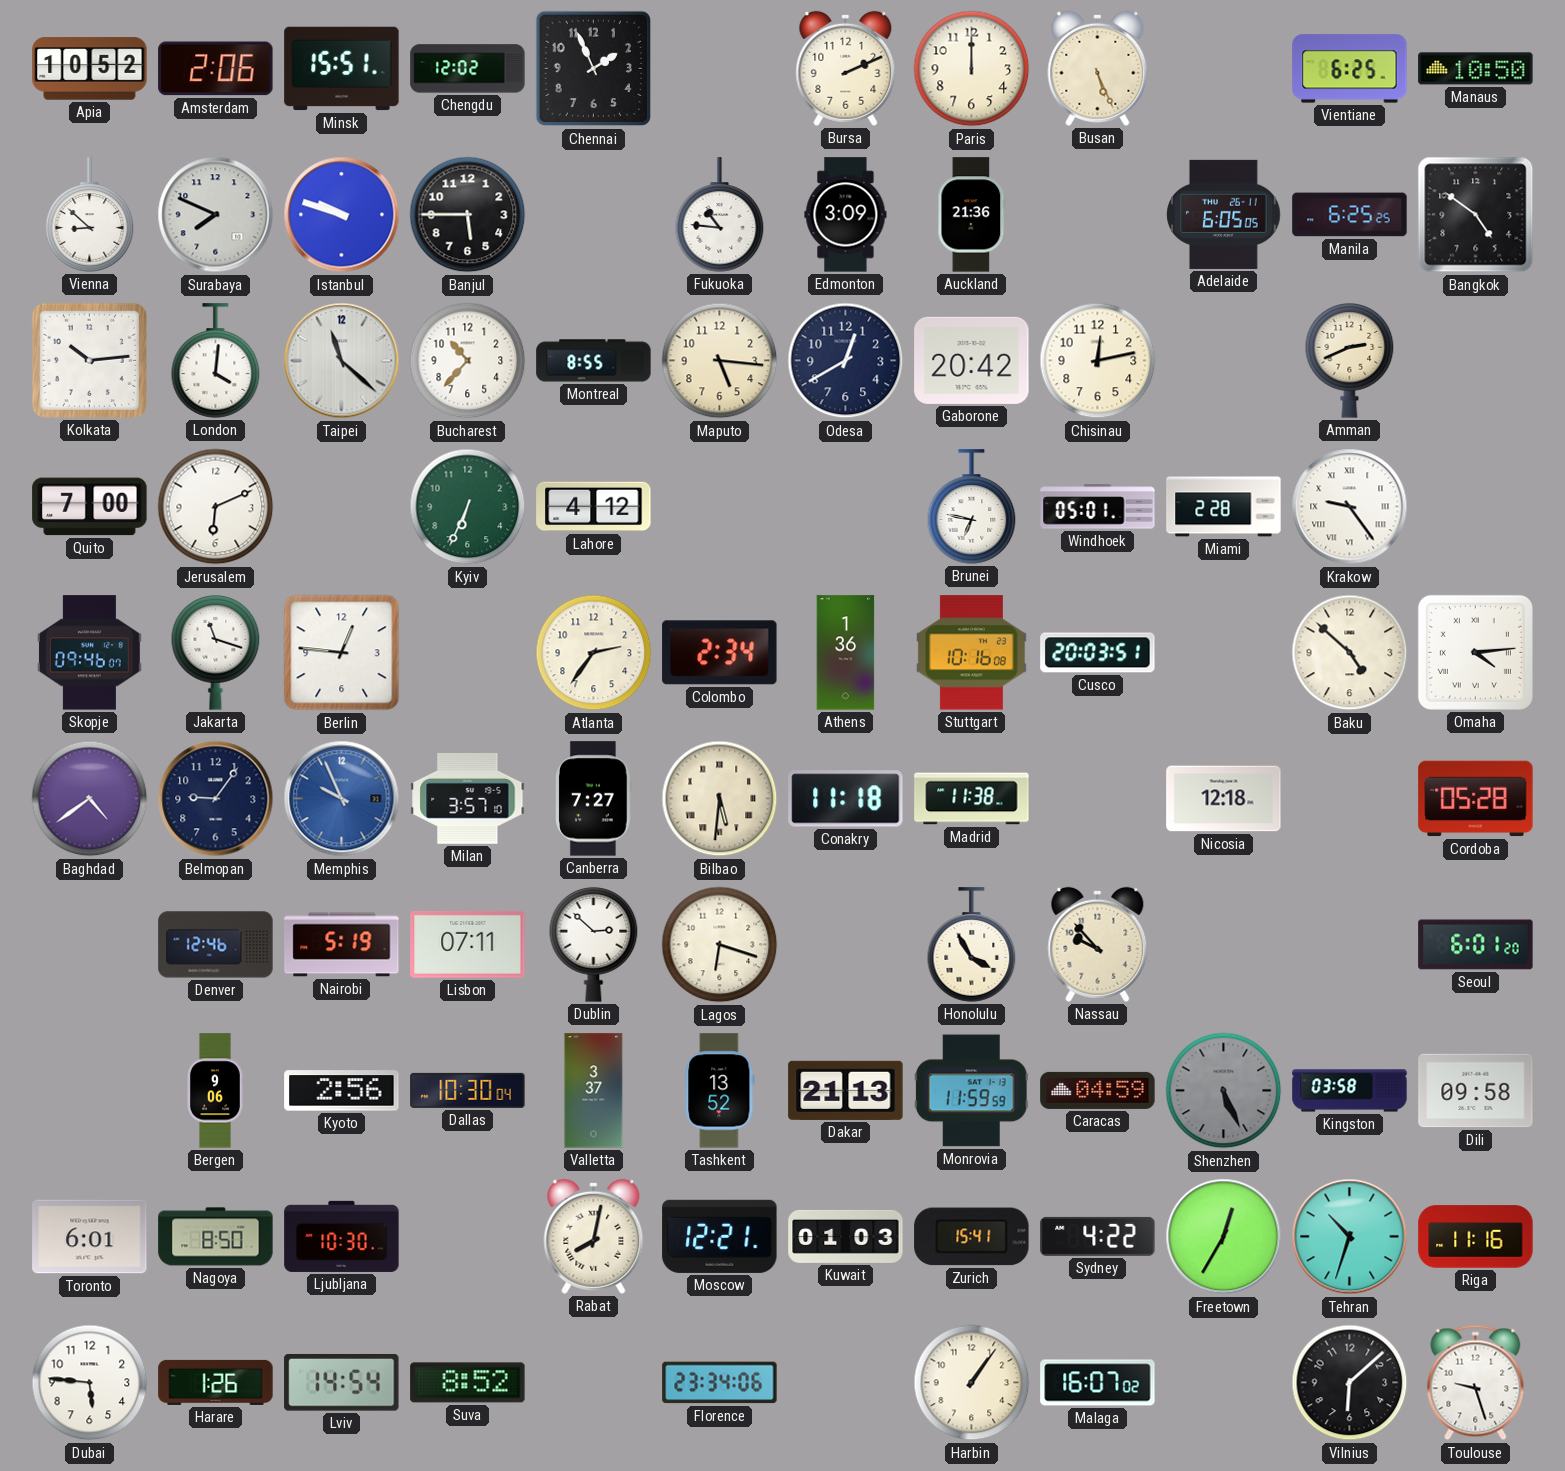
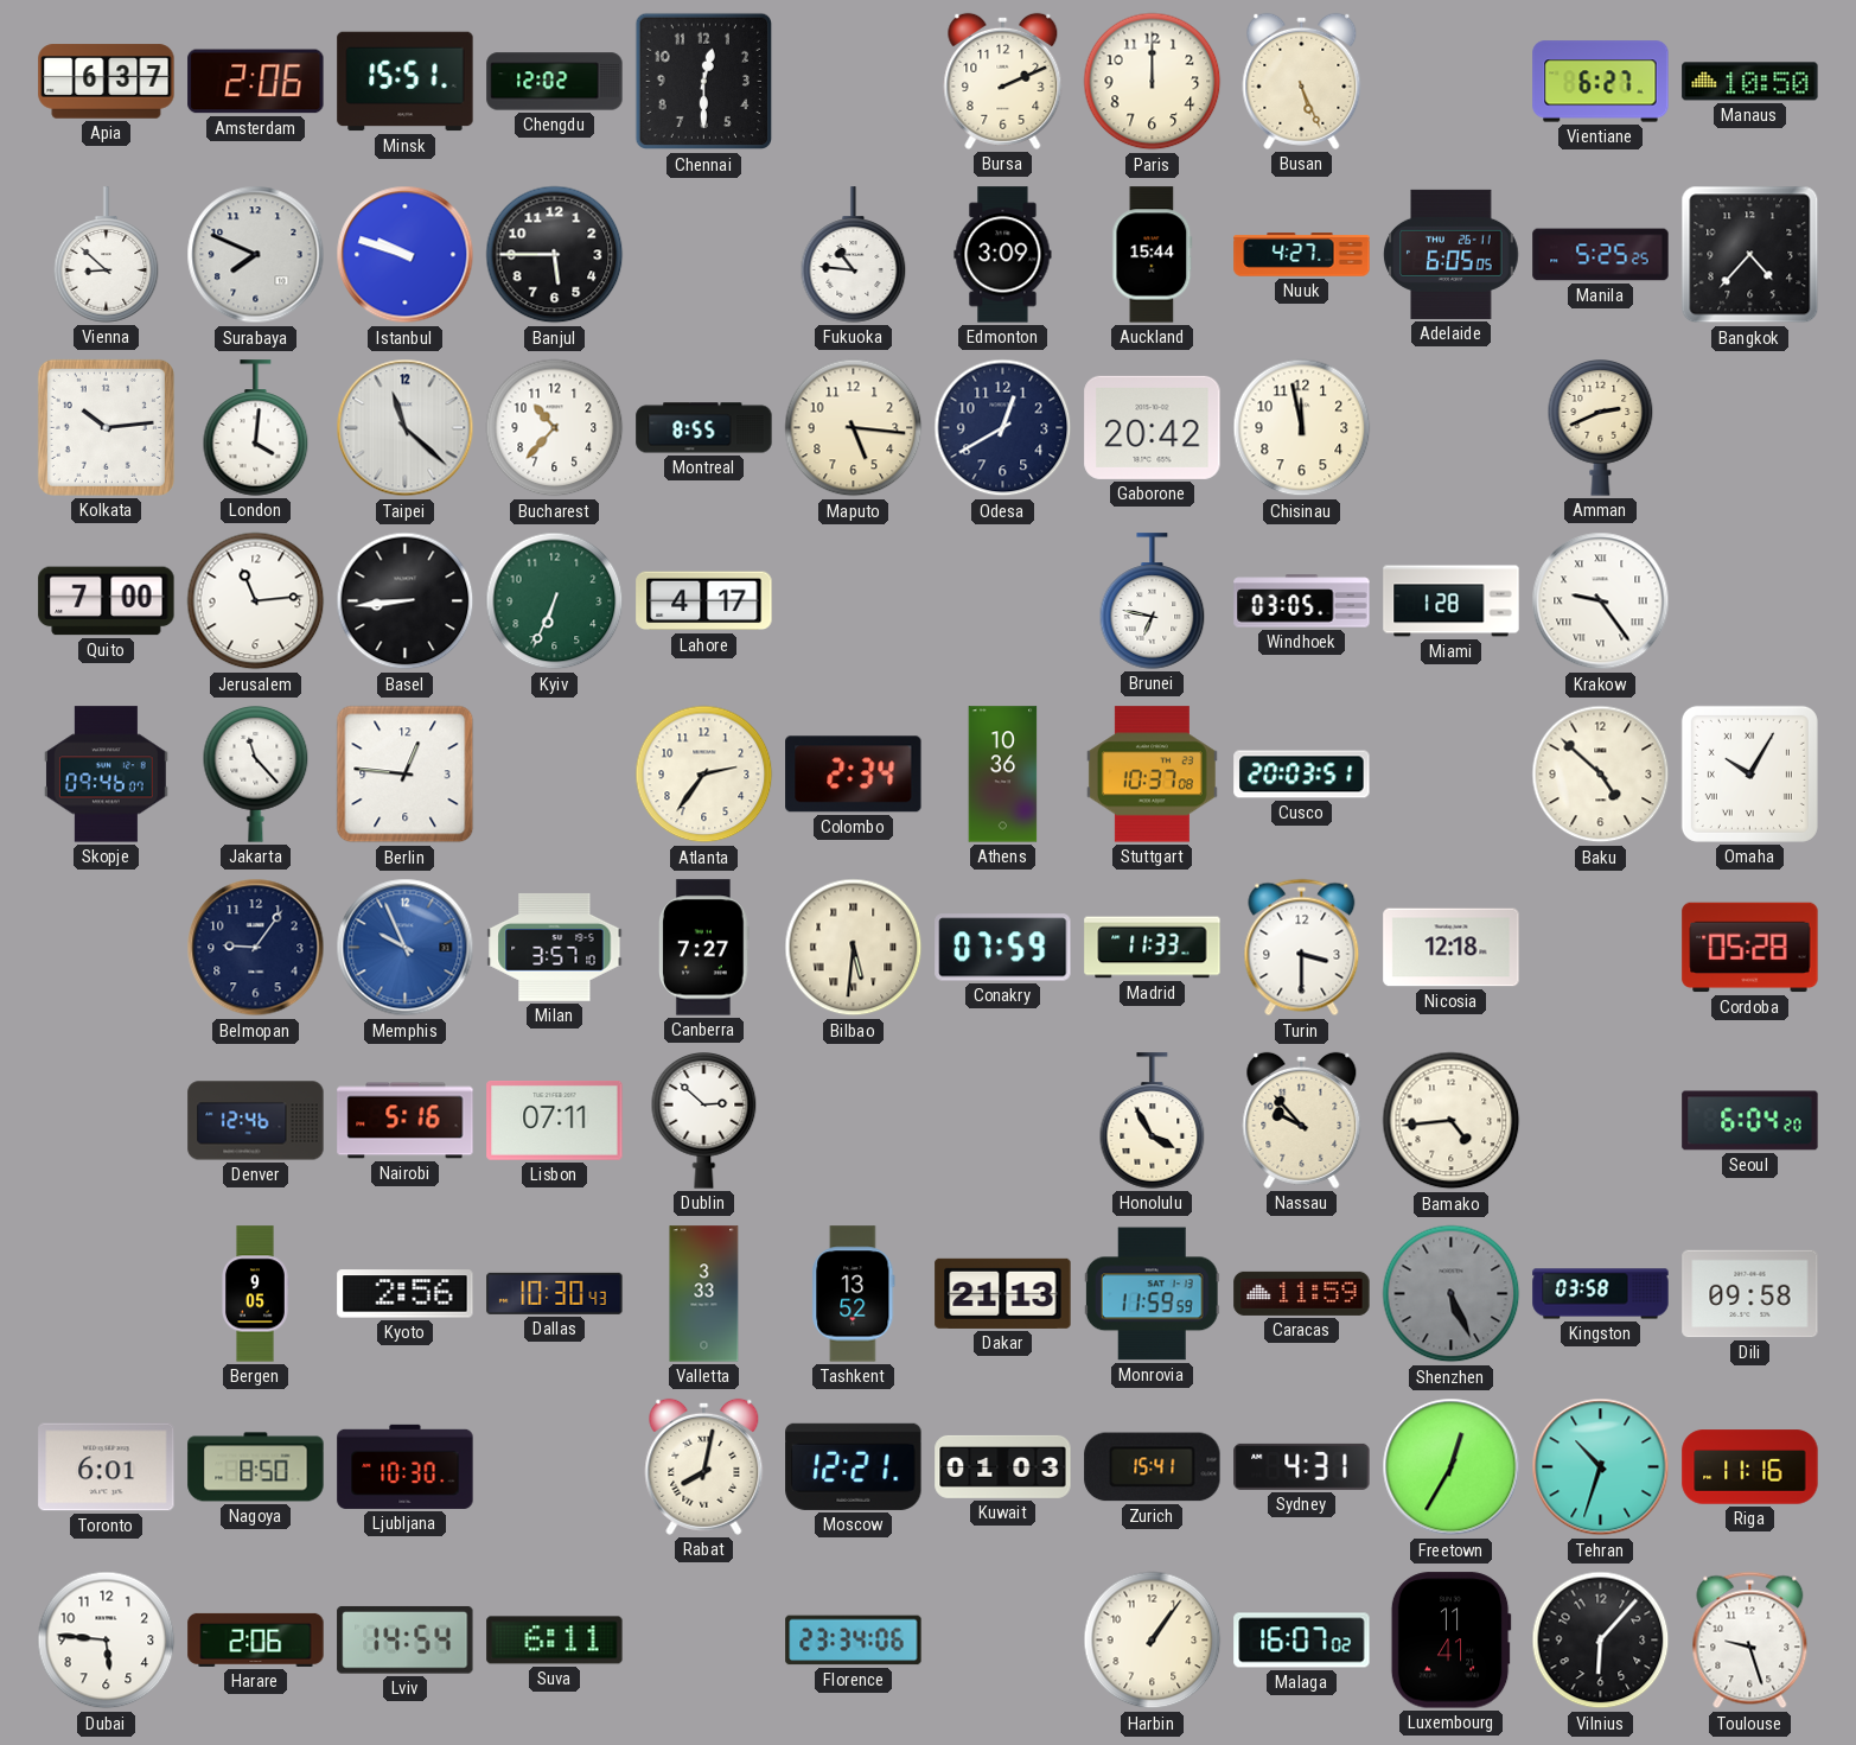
Apia: 10:52 -> 6:37 (107, 82)
Chennai: 1:56 -> 12:30 (704, 82)
Vientiane: 6:25 -> 6:27 (1601, 82)
Auckland: 21:36 -> 15:44 (1153, 255)
Nuuk: none -> 4:27 (1302, 255)
Manila: 6:25 -> 5:25 (1601, 255)
Bangkok: 4:51 -> 4:37 (1750, 255)
Chisinau: 12:13 -> 11:58 (1302, 428)
Jerusalem: 6:11 -> 11:14 (256, 601)
Basel: none -> 8:44 (406, 601)
Lahore: 4:12 -> 4:17 (704, 601)
Windhoek: 05:01 -> 03:05 (1302, 601)
Miami: 2:28 -> 1:28 (1452, 601)
Jakarta: 11:18 -> 11:23 (256, 775)
Athens: 1:36 -> 10:36 (1003, 775)
Stuttgart: 10:16 -> 10:37 (1152, 775)
Omaha: 4:14 -> 10:05 (1749, 773)
Baghdad: 4:39 -> none (90, 799)
Conakry: 11:18 -> 07:59 (1003, 948)
Madrid: 11:38 -> 11:33 (1153, 948)
Turin: none -> 3:30 (1302, 948)
Nairobi: 5:19 -> 5:16 (406, 1121)
Lagos: 6:18 -> none (720, 945)
Bamako: none -> 4:44 (1452, 1121)
Seoul: 6:01 -> 6:04 (1750, 1121)
Bergen: 9:06 -> 9:05 (256, 1294)
Dallas: 10:30:04 -> 10:30:43 (555, 1293)
Valletta: 3:37 -> 3:33 (704, 1294)
Caracas: 04:59 -> 11:59 (1302, 1293)
Sydney: 4:22 -> 4:31 (1302, 1466)
Harare: 1:26 -> 2:06 (256, 1639)
Suva: 8:52 -> 6:11 (555, 1641)
Luxembourg: none -> 11:41 (1450, 1641)
Vilnius: 6:08 -> 6:07 (1601, 1641)
